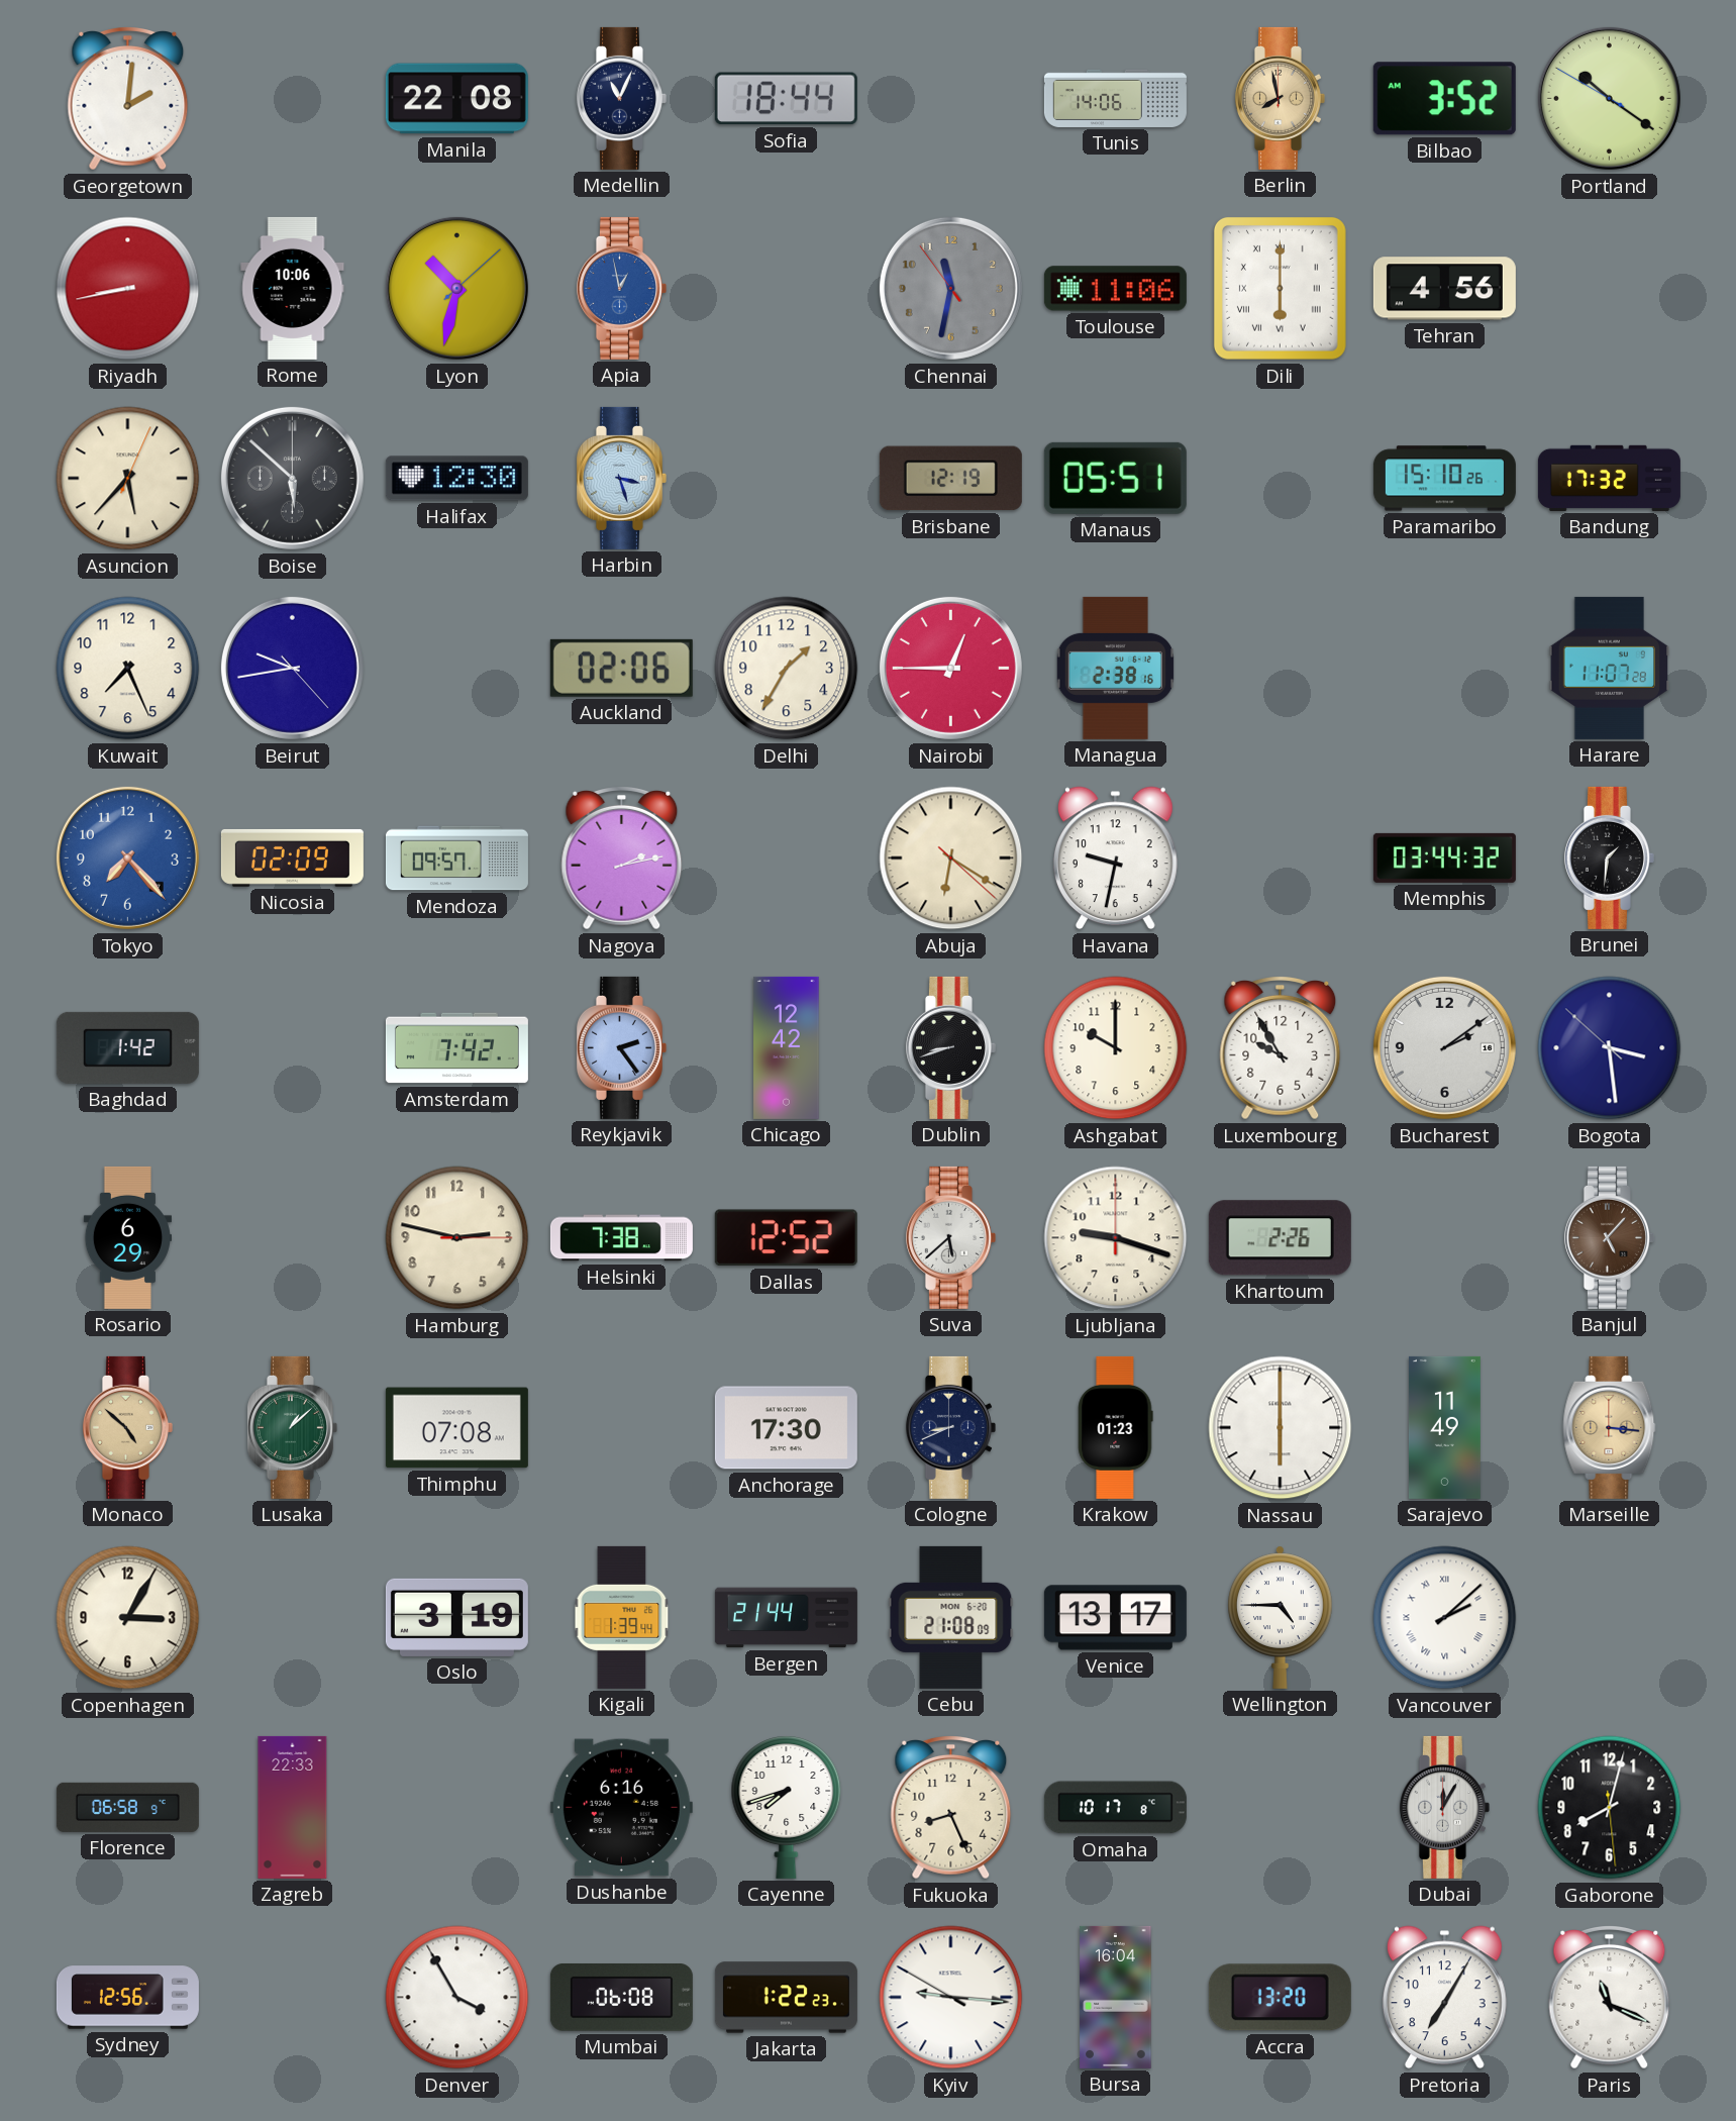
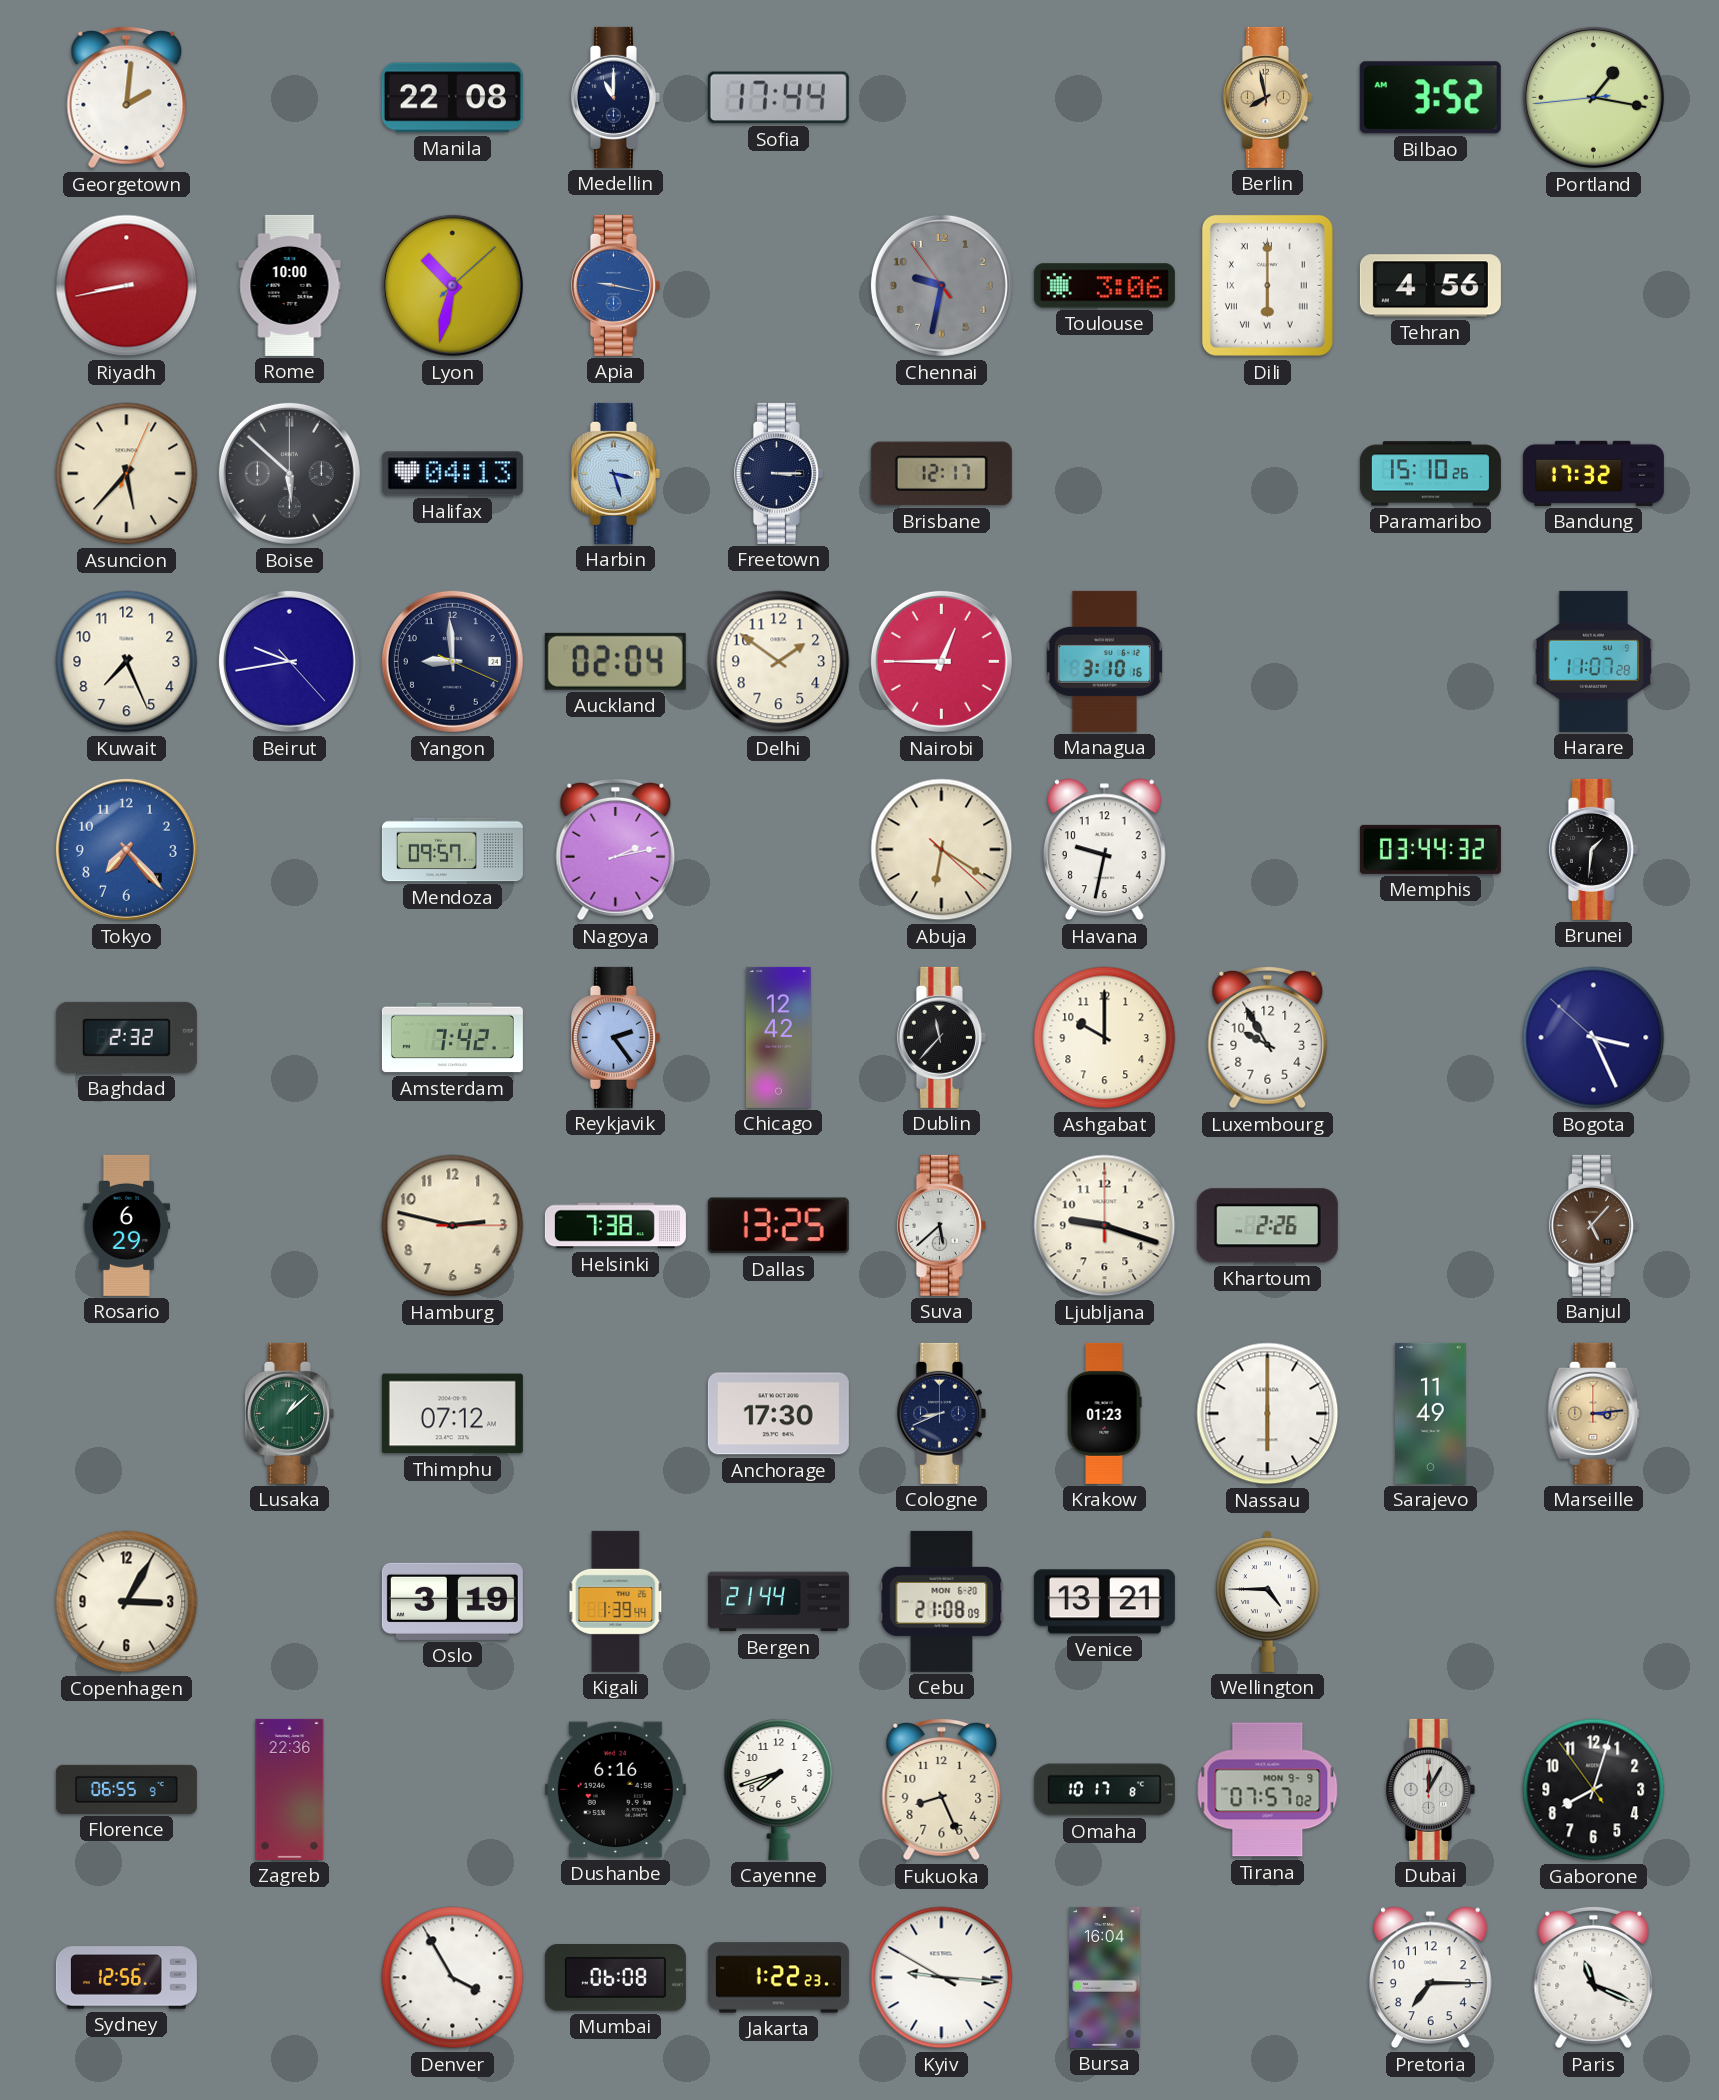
Medellin: 11:04 -> 11:00 (615, 97)
Sofia: 18:44 -> 17:44 (778, 98)
Tunis: 14:06 -> none (1115, 98)
Portland: 10:20 -> 1:16 (1593, 97)
Rome: 10:06 -> 10:00 (290, 285)
Apia: 12:58 -> 9:17 (615, 285)
Chennai: 11:31 -> 9:31 (941, 285)
Toulouse: 11:06 -> 3:06 (1104, 286)
Halifax: 12:30 -> 04:13 (452, 474)
Freetown: none -> 3:15 (778, 473)
Brisbane: 12:19 -> 12:17 (941, 474)
Manaus: 05:51 -> none (1115, 478)
Yangon: none -> 8:59 (452, 661)
Auckland: 02:06 -> 02:04 (615, 661)
Delhi: 1:35 -> 1:51 (779, 662)
Managua: 2:38 -> 3:10 (1104, 661)
Nicosia: 02:09 -> none (292, 857)
Baghdad: 1:42 -> 2:32 (126, 1037)
Dublin: 8:42 -> 11:37 (941, 1037)
Bucharest: 2:09 -> none (1444, 1047)
Bogota: 3:28 -> 3:25 (1594, 1038)
Dallas: 12:52 -> 13:25 (778, 1226)
Monaco: 4:52 -> none (127, 1427)
Thimphu: 07:08 -> 07:12 (452, 1414)
Marseille: 3:16 -> 3:14 (1594, 1413)
Venice: 13:17 -> 13:21 (1104, 1602)
Vancouver: 2:08 -> none (1445, 1618)
Florence: 06:58 -> 06:55 (126, 1789)
Zagreb: 22:33 -> 22:36 (290, 1789)
Tirana: none -> 07:57 (1268, 1790)
Gaborone: 8:02:29 -> 8:02:54 (1594, 1790)
Accra: 13:20 -> none (1280, 1998)
Pretoria: 7:05 -> 7:15 (1430, 1978)
